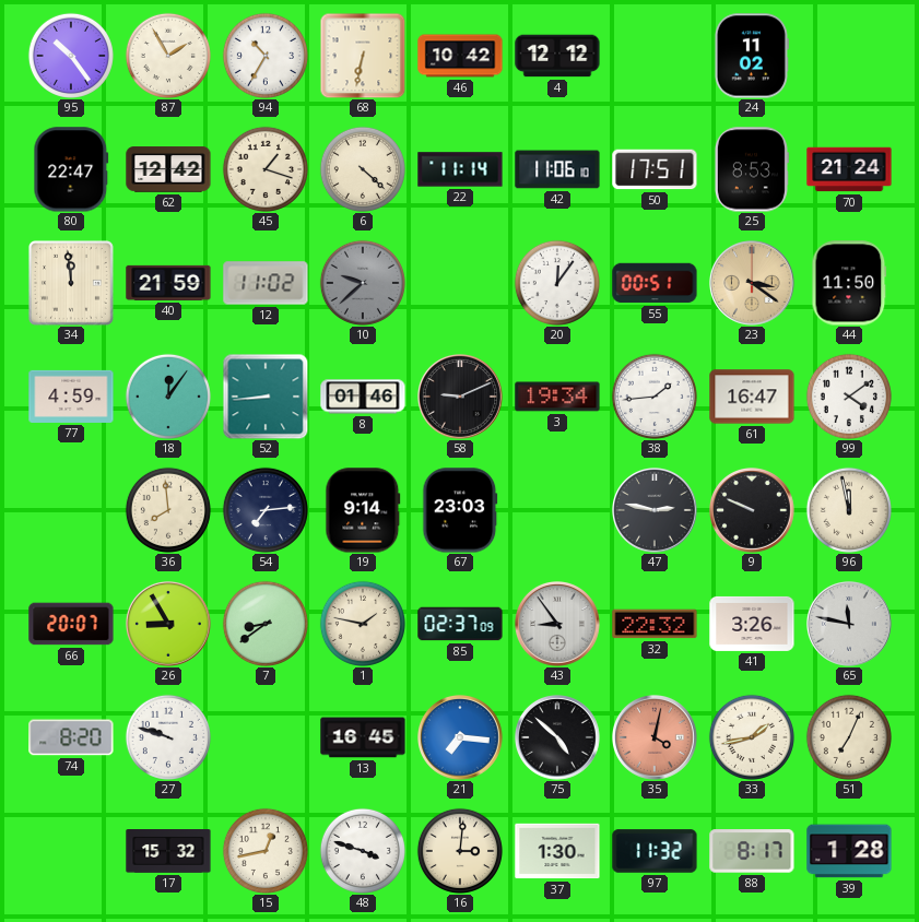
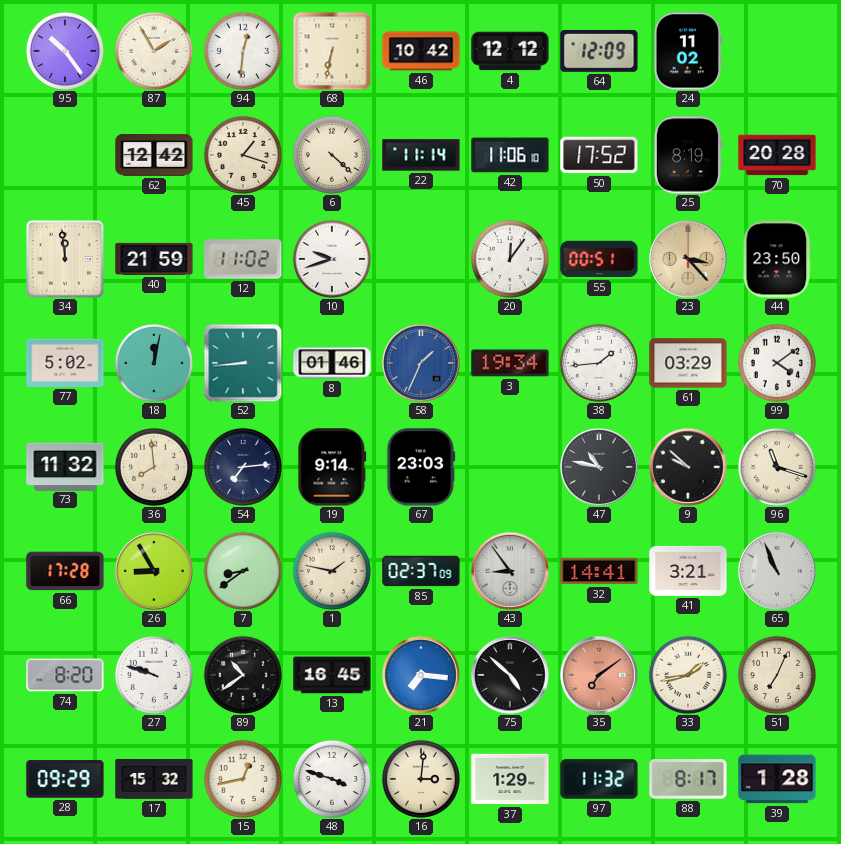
94: 10:35 -> 12:31 (243, 51)
64: none -> 12:09 (599, 51)
80: 22:47 -> none (71, 169)
50: 17:51 -> 17:52 (599, 155)
25: 8:53 -> 8:19 (687, 155)
70: 21:24 -> 20:28 (777, 155)
10: 9:38 -> 9:42 (332, 259)
10 dial: grey -> white (332, 259)
23: 3:21 -> 3:23 (689, 260)
44: 11:50 -> 23:50 (777, 259)
77: 4:59 -> 5:02 (65, 363)
18: 12:06 -> 12:02 (154, 363)
58: 9:11 -> 1:34 (422, 364)
58 dial: black -> blue (422, 364)
61: 16:47 -> 03:29 (688, 363)
73: none -> 11:32 (65, 466)
47: 2:47 -> 10:47 (600, 468)
9: 9:49 -> 9:52 (689, 468)
96: 11:58 -> 11:18 (777, 467)
66: 20:07 -> 17:28 (65, 571)
32: 22:32 -> 14:41 (599, 571)
41: 3:26 -> 3:21 (688, 571)
65: 11:47 -> 10:56 (778, 572)
89: none -> 10:39 (243, 675)
35: 4:02 -> 7:09 (600, 676)
28: none -> 09:29 (65, 779)
37: 1:30 -> 1:29 (510, 779)
